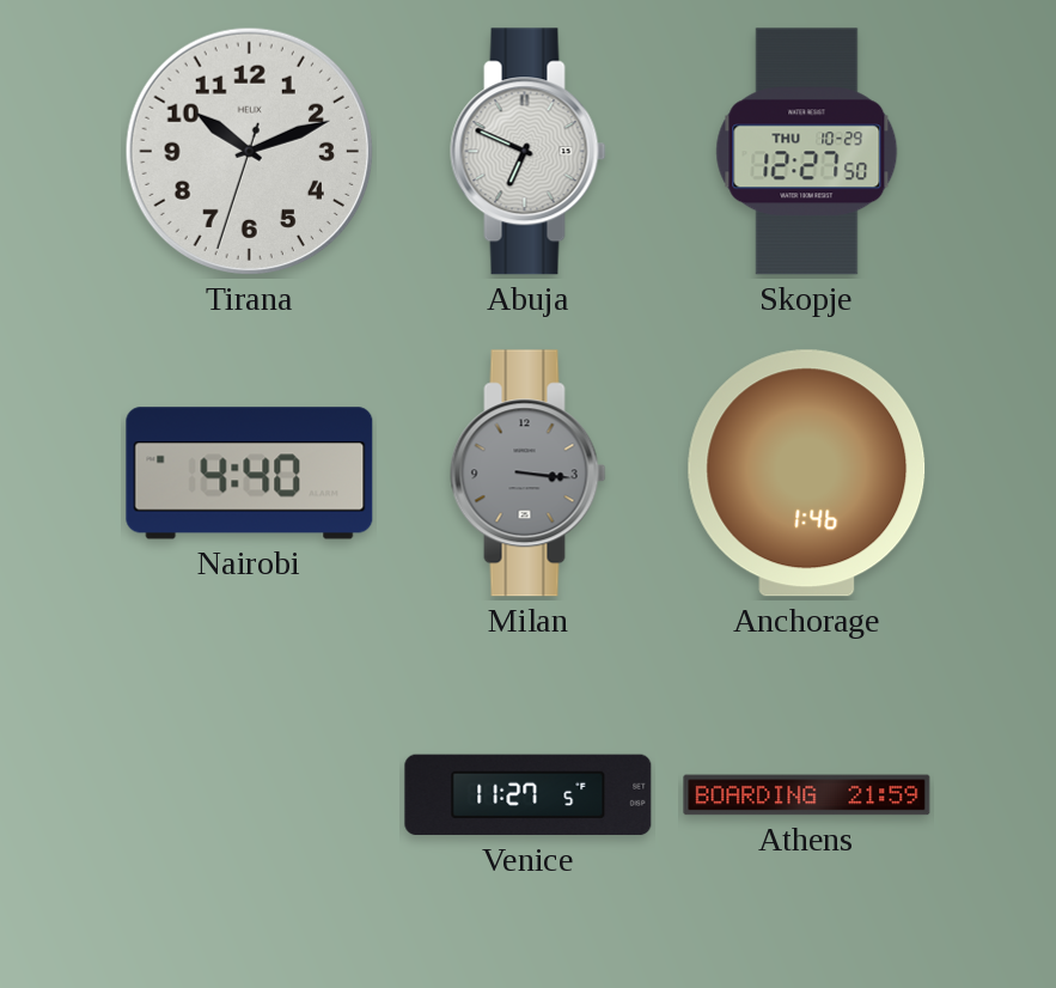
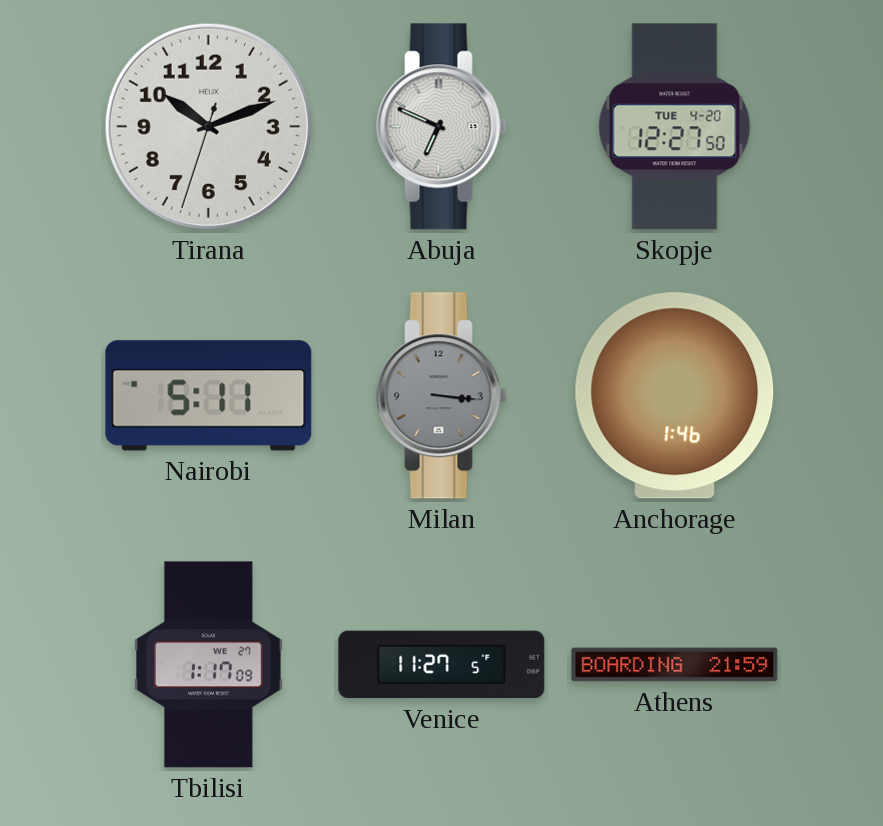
Skopje date: THU 10-29 -> TUE 4-20 (675, 127)
Nairobi: 4:40 -> 5:11 (209, 396)
Tbilisi: none -> 1:17 (209, 665)
